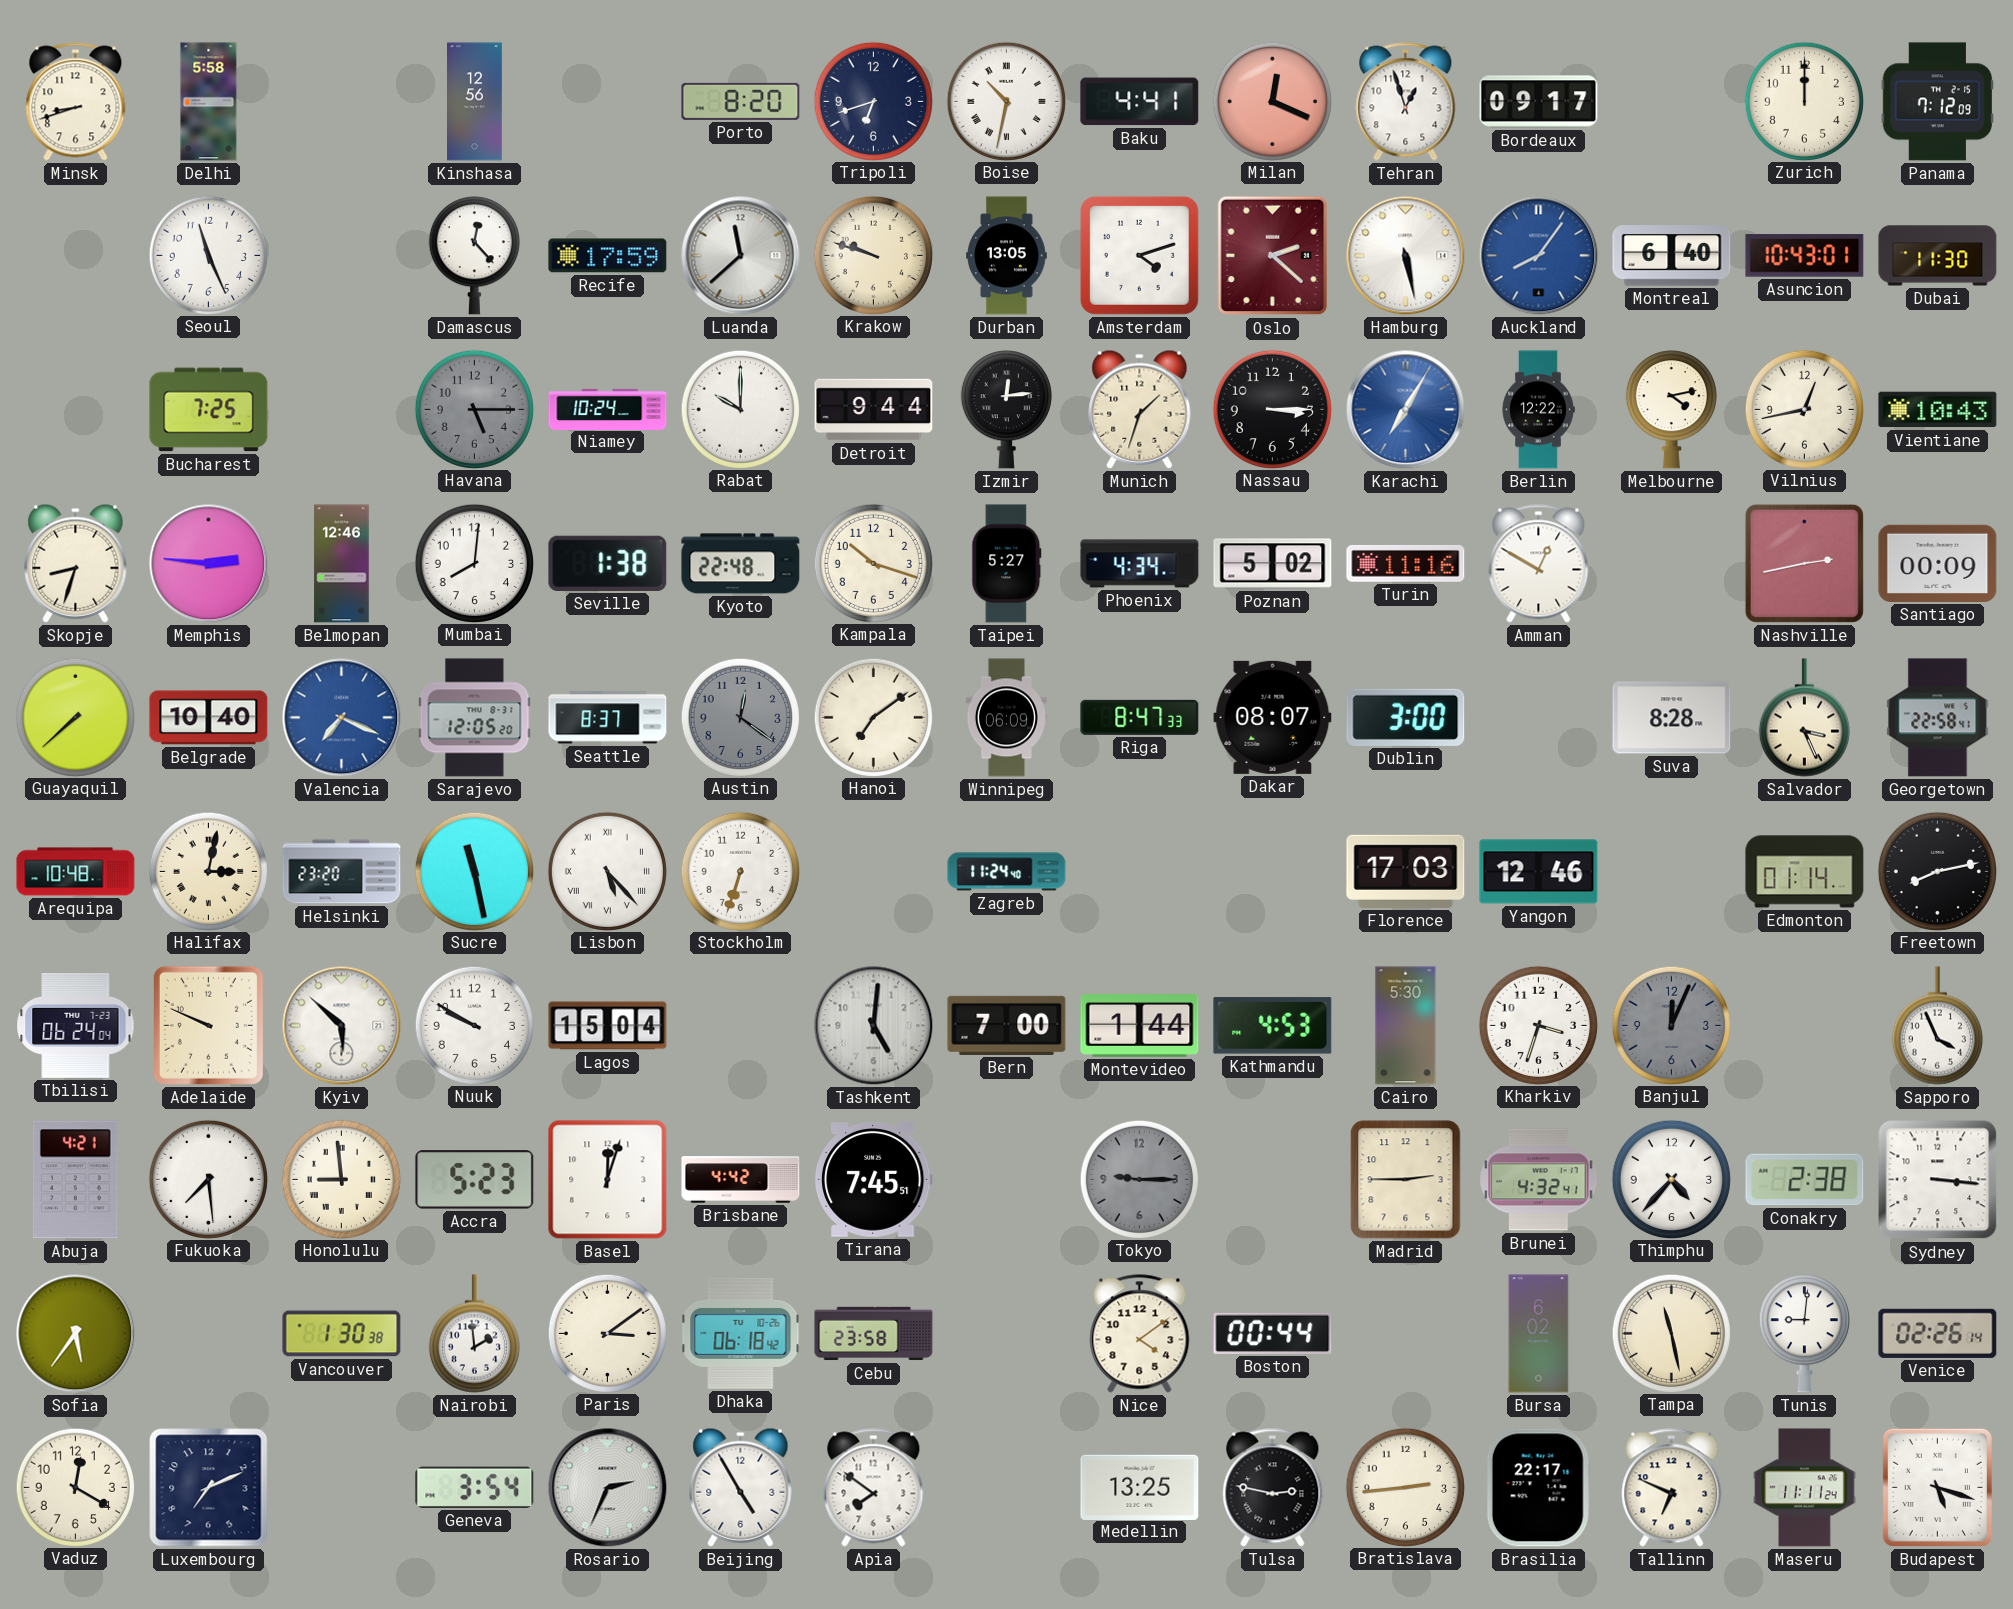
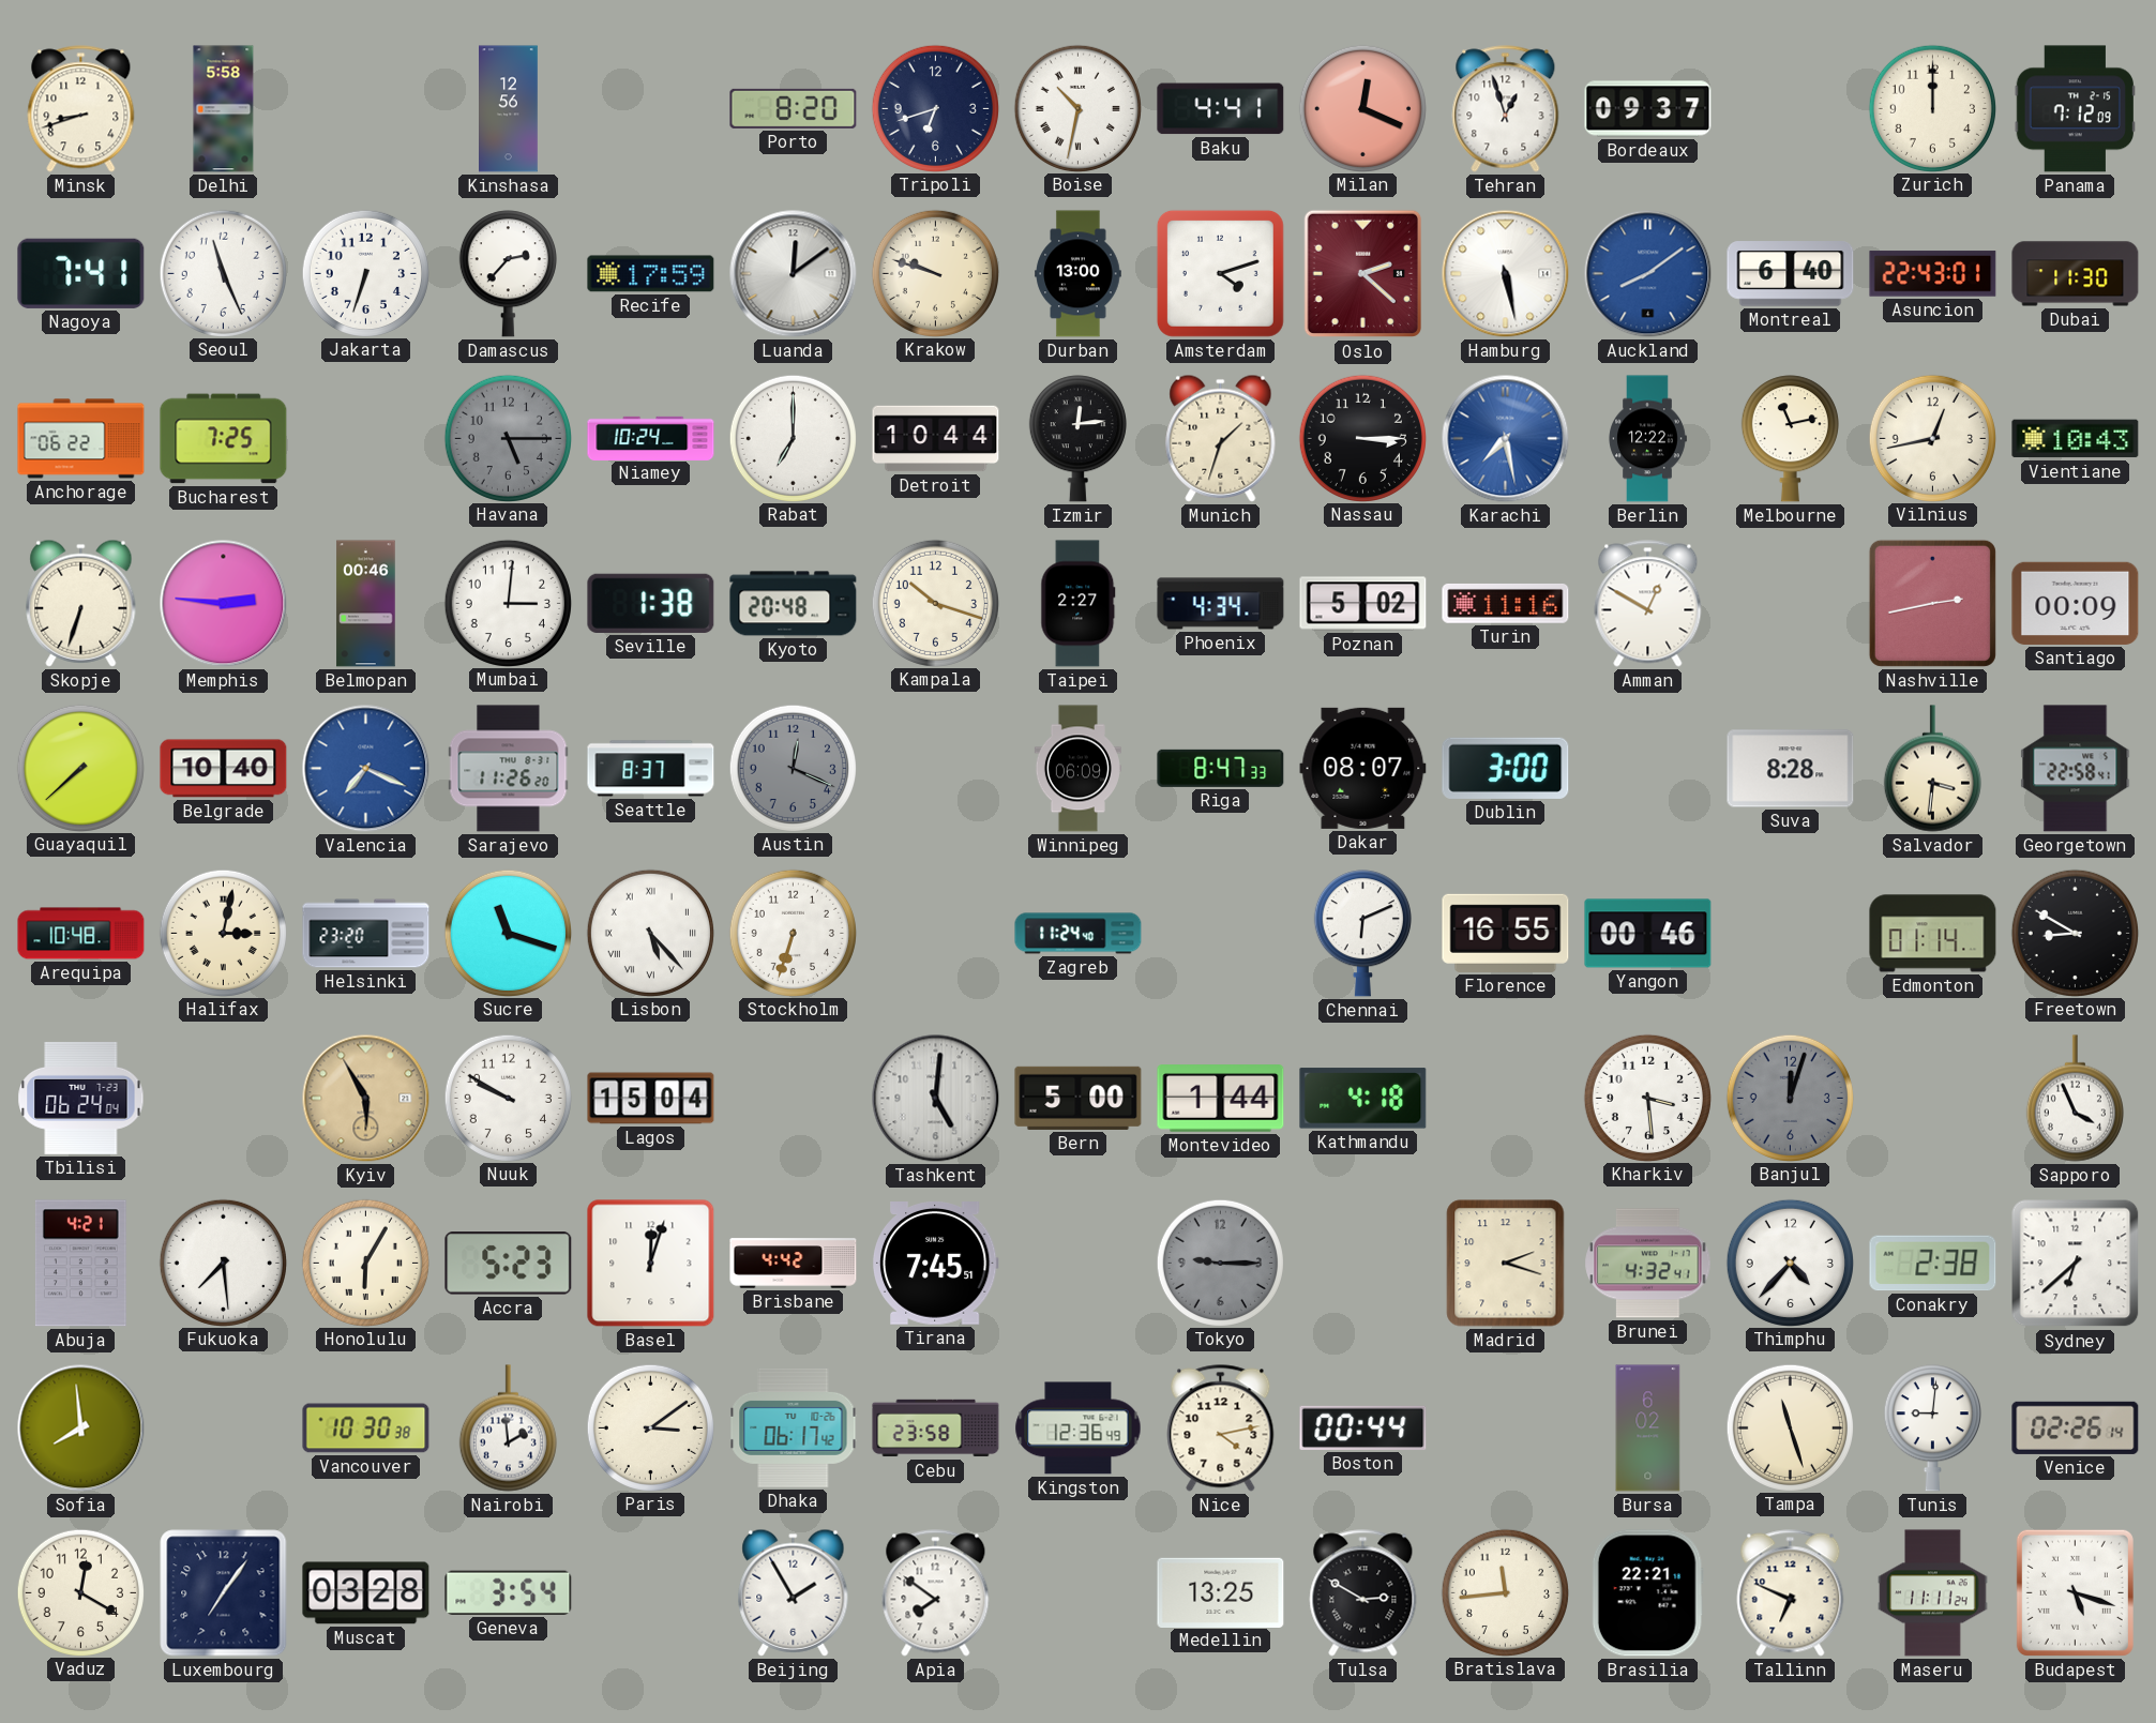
Bordeaux: 09:17 -> 09:37 (1648, 109)
Nagoya: none -> 7:41 (81, 273)
Jakarta: none -> 6:33 (365, 273)
Damascus: 12:23 -> 2:37 (508, 274)
Luanda: 11:38 -> 12:09 (794, 274)
Durban: 13:05 -> 13:00 (1079, 274)
Auckland: 8:06 -> 8:09 (1648, 274)
Asuncion: 10:43 -> 22:43 (1933, 274)
Anchorage: none -> 06:22 (81, 439)
Rabat: 10:00 -> 7:00 (793, 438)
Detroit: 9:44 -> 10:44 (936, 439)
Karachi: 7:05 -> 7:28 (1506, 439)
Melbourne: 4:13 -> 11:13 (1790, 439)
Skopje: 8:33 -> 6:33 (81, 603)
Belmopan: 12:46 -> 00:46 (366, 604)
Mumbai: 8:01 -> 3:01 (508, 603)
Kyoto: 22:48 -> 20:48 (794, 604)
Taipei: 5:27 -> 2:27 (1079, 604)
Sarajevo: 12:05 -> 11:26 (509, 769)
Austin: 12:21 -> 12:19 (793, 768)
Hanoi: 7:09 -> none (873, 717)
Salvador: 3:26 -> 3:31 (1932, 769)
Sucre: 11:28 -> 11:18 (508, 933)
Chennai: none -> 6:11 (1362, 934)
Florence: 17:03 -> 16:55 (1506, 933)
Yangon: 12:46 -> 00:46 (1648, 934)
Freetown: 8:13 -> 8:50 (2075, 933)
Adelaide: 9:49 -> none (208, 1025)
Kyiv: 5:52 -> 5:55 (366, 1099)
Kyiv dial: white -> champagne (366, 1099)
Bern: 7:00 -> 5:00 (1079, 1098)
Kathmandu: 4:53 -> 4:18 (1363, 1099)
Cairo: 5:30 -> none (1406, 1026)
Kharkiv: 3:33 -> 3:29 (1647, 1098)
Banjul: 12:04 -> 12:03 (1790, 1098)
Honolulu: 8:59 -> 6:05 (365, 1263)
Madrid: 2:45 -> 2:18 (1506, 1264)
Sydney: 3:16 -> 6:38 (2076, 1264)
Sofia: 5:36 -> 7:59 (81, 1429)
Vancouver: 1:30 -> 10:30 (366, 1429)
Dhaka: 06:18 -> 06:17 (794, 1427)
Kingston: none -> 12:36 (1079, 1429)
Nice: 4:09 -> 4:13 (1221, 1429)
Tampa: 11:28 -> 11:27 (1790, 1427)
Luxembourg: 7:11 -> 7:06 (224, 1593)
Muscat: none -> 03:28 (366, 1593)
Rosario: 2:34 -> none (608, 1488)
Beijing: 4:55 -> 1:55 (794, 1592)
Tulsa: 2:47 -> 2:50 (1363, 1593)
Bratislava: 2:44 -> 11:44 (1505, 1592)
Brasilia: 22:17 -> 22:21 (1647, 1593)
